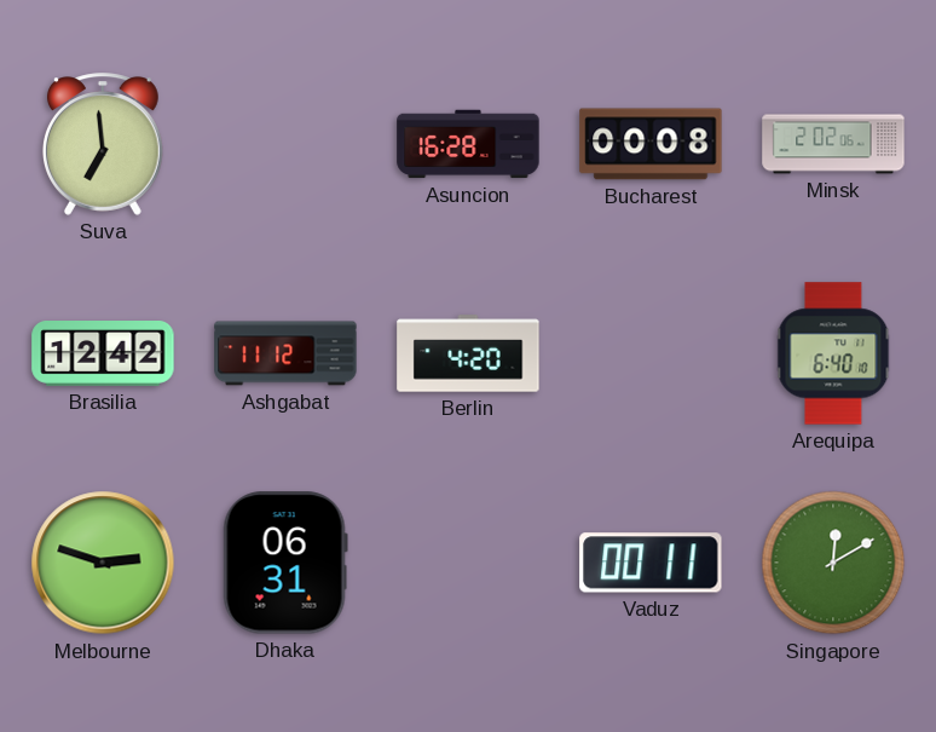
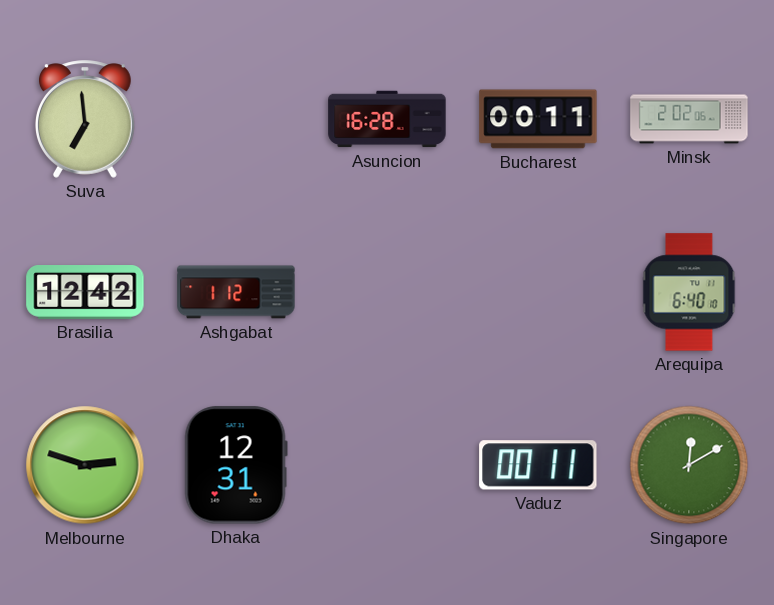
Bucharest: 00:08 -> 00:11 (538, 119)
Ashgabat: 11:12 -> 1:12 (236, 292)
Berlin: 4:20 -> none (468, 353)
Dhaka: 06:31 -> 12:31 (236, 465)
